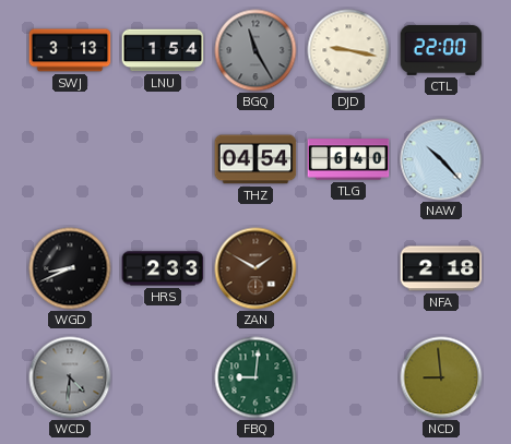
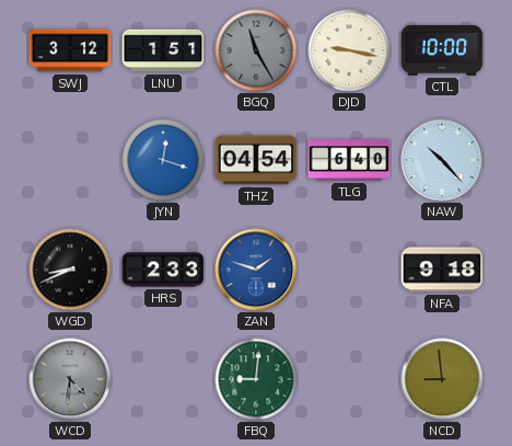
SWJ: 3:13 -> 3:12 (70, 50)
LNU: 1:54 -> 1:51 (163, 50)
CTL: 22:00 -> 10:00 (442, 50)
JYN: none -> 12:18 (163, 160)
ZAN: 1:50 -> 1:48 (256, 270)
ZAN dial: brown -> blue (256, 270)
NFA: 2:18 -> 9:18 (442, 270)
